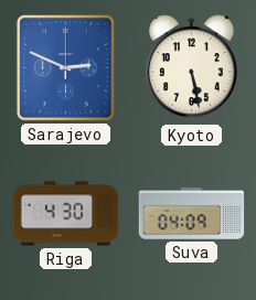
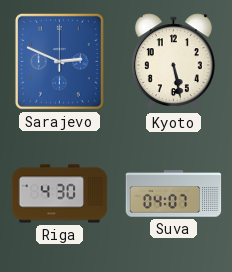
Suva: 04:09 -> 04:07 (174, 194)
